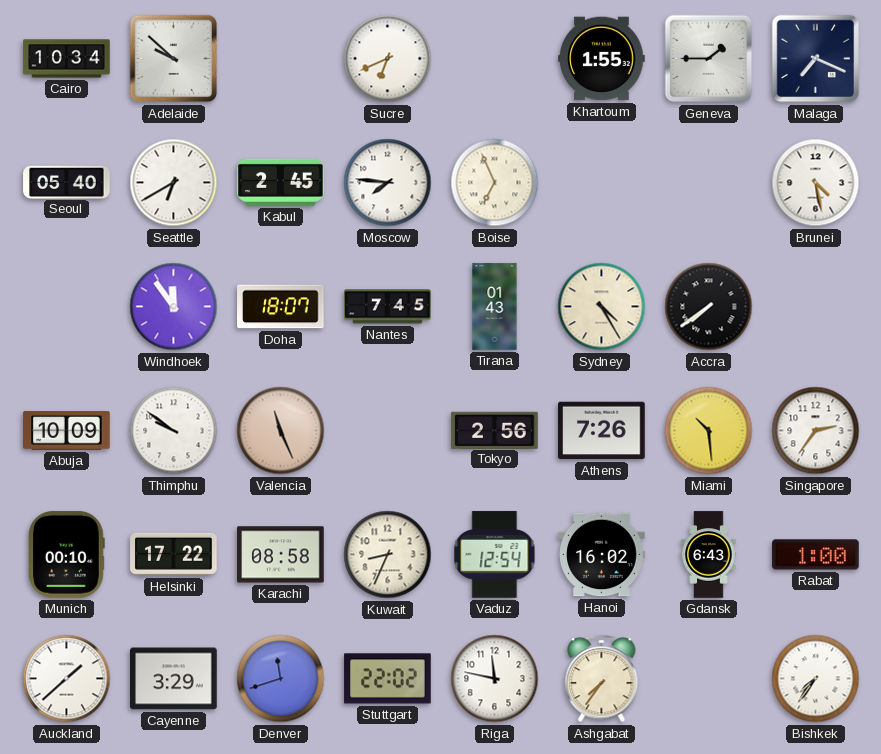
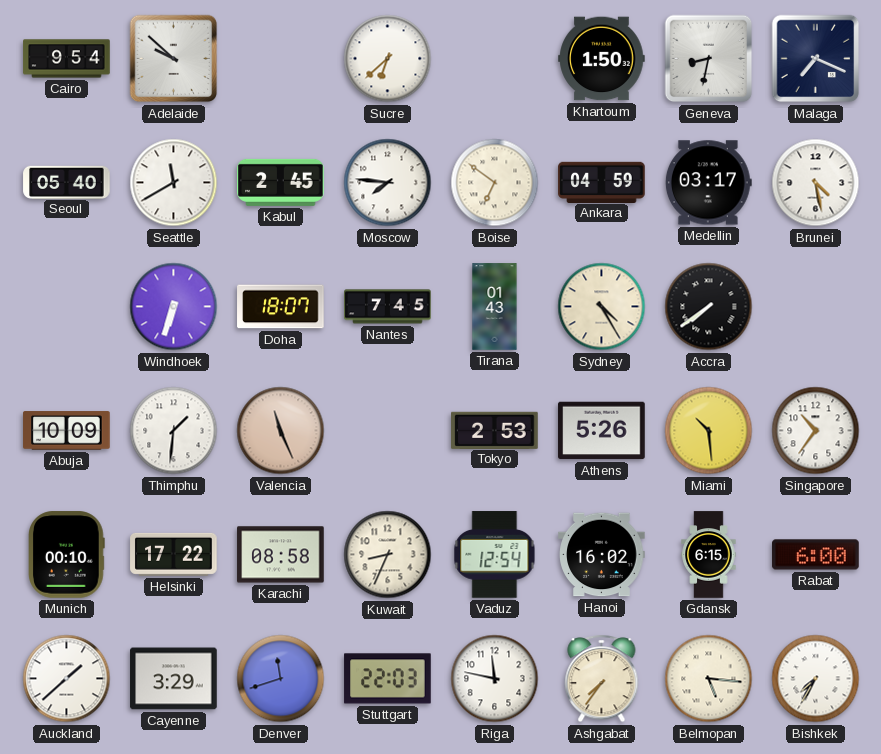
Cairo: 10:34 -> 9:54 (67, 59)
Sucre: 6:41 -> 6:38 (388, 59)
Khartoum: 1:55 -> 1:50 (602, 59)
Geneva: 1:45 -> 8:32 (709, 59)
Seattle: 6:40 -> 11:40 (174, 183)
Boise: 6:56 -> 6:51 (495, 183)
Ankara: none -> 04:59 (602, 182)
Medellin: none -> 03:17 (708, 183)
Windhoek: 11:54 -> 6:33 (174, 307)
Thimphu: 9:51 -> 1:31 (174, 431)
Tokyo: 2:56 -> 2:53 (495, 430)
Athens: 7:26 -> 5:26 (602, 431)
Singapore: 2:36 -> 10:36 (816, 431)
Gdansk: 6:43 -> 6:15 (709, 555)
Rabat: 1:00 -> 6:00 (816, 555)
Stuttgart: 22:02 -> 22:03 (388, 679)
Belmopan: none -> 5:16 (709, 679)
Bishkek: 7:36 -> 7:35 (816, 679)
